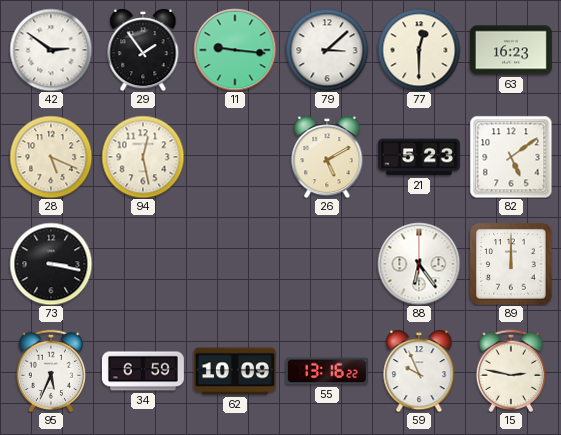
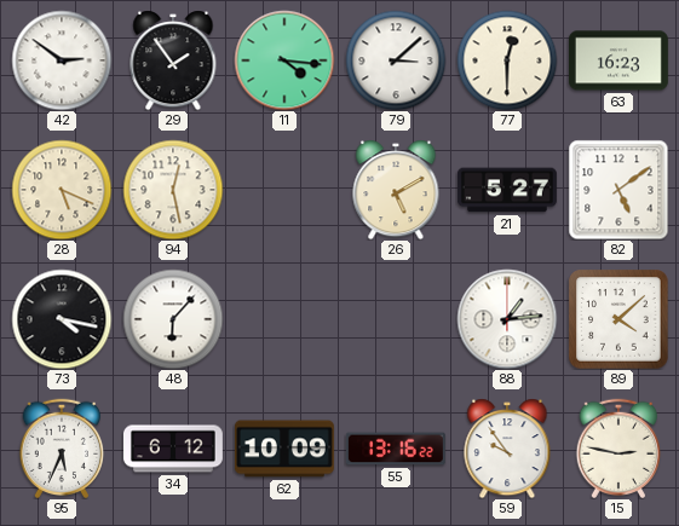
11: 9:16 -> 4:16 (284, 60)
21: 5:23 -> 5:27 (507, 190)
73: 3:17 -> 4:17 (62, 319)
48: none -> 6:07 (173, 319)
88: 6:24 -> 1:14 (507, 319)
89: 12:00 -> 4:08 (618, 319)
34: 6:59 -> 6:12 (173, 449)
59: 9:56 -> 9:54 (507, 449)
